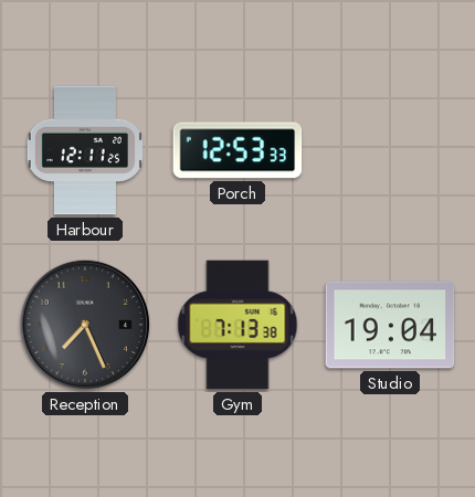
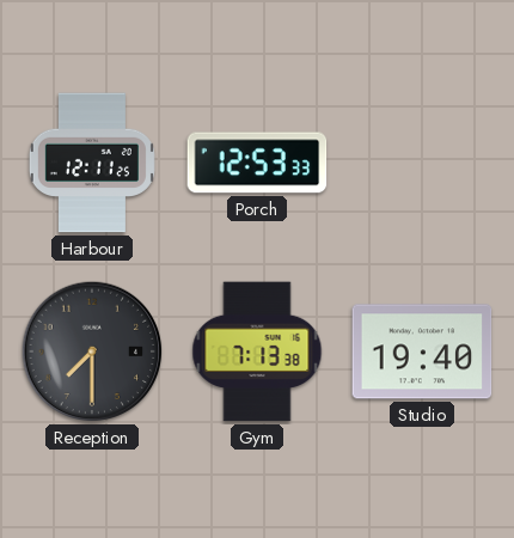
Reception: 7:26 -> 7:30 (92, 351)
Studio: 19:04 -> 19:40 (422, 351)
